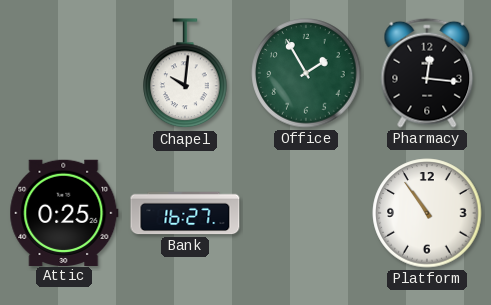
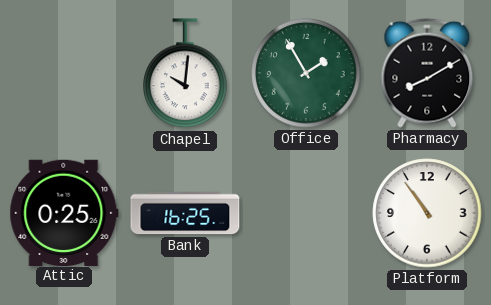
Pharmacy: 12:16 -> 8:10 (427, 73)
Bank: 16:27 -> 16:25 (185, 213)
